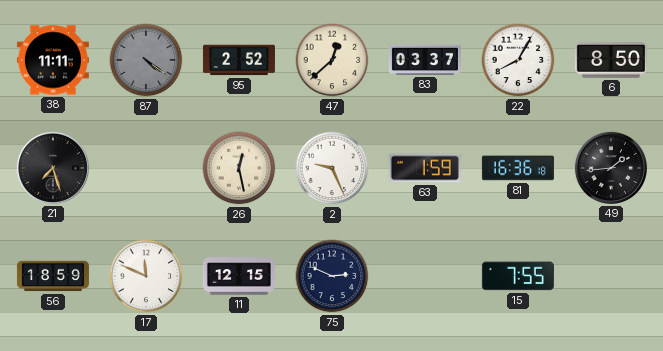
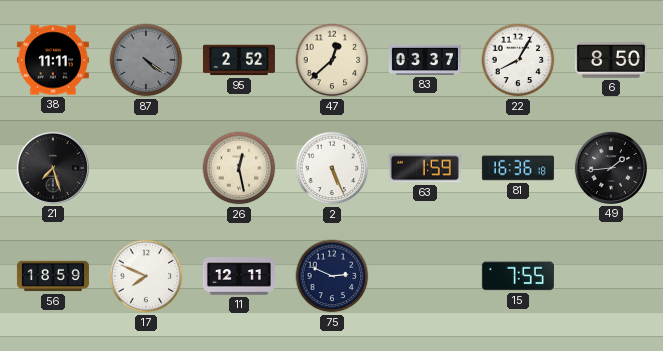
2: 9:26 -> 5:26 (332, 168)
17: 11:49 -> 7:49 (146, 276)
11: 12:15 -> 12:11 (239, 276)
